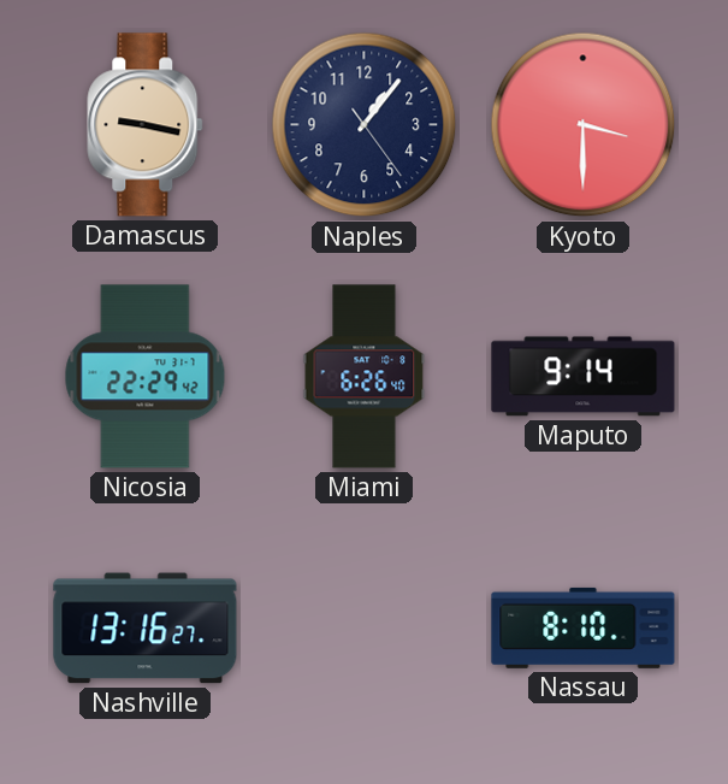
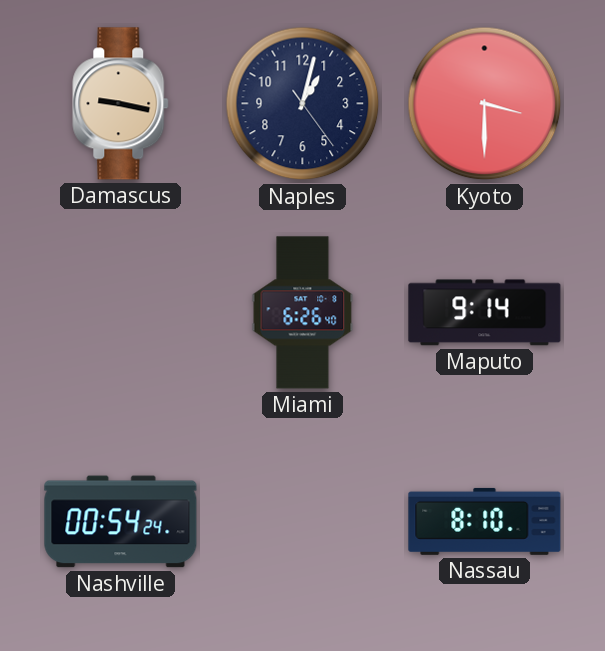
Naples: 1:06 -> 1:02 (303, 104)
Nicosia: 22:29 -> none (146, 377)
Nashville: 13:16 -> 00:54 (121, 522)
